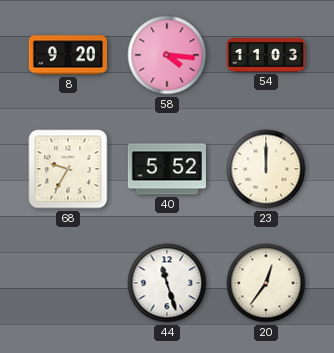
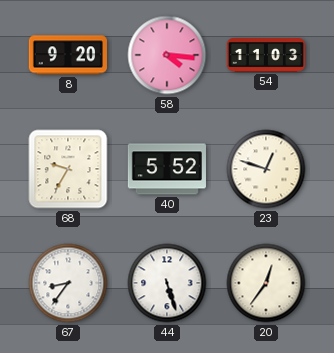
23: 12:00 -> 12:48 (266, 169)
67: none -> 8:36 (68, 283)
44: 11:27 -> 5:27 (167, 283)
